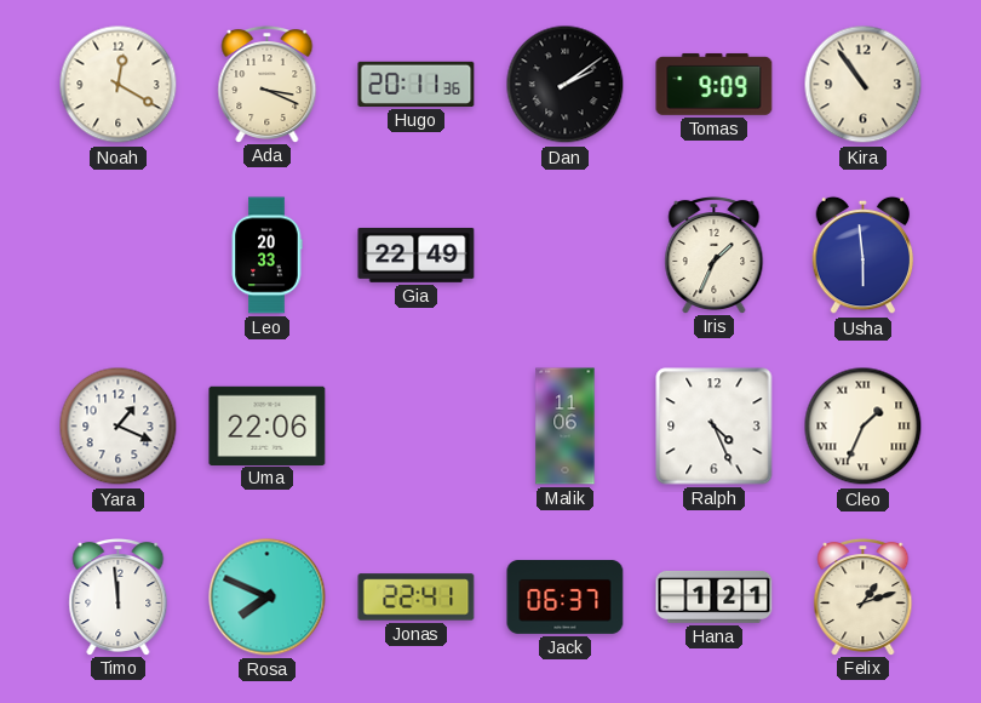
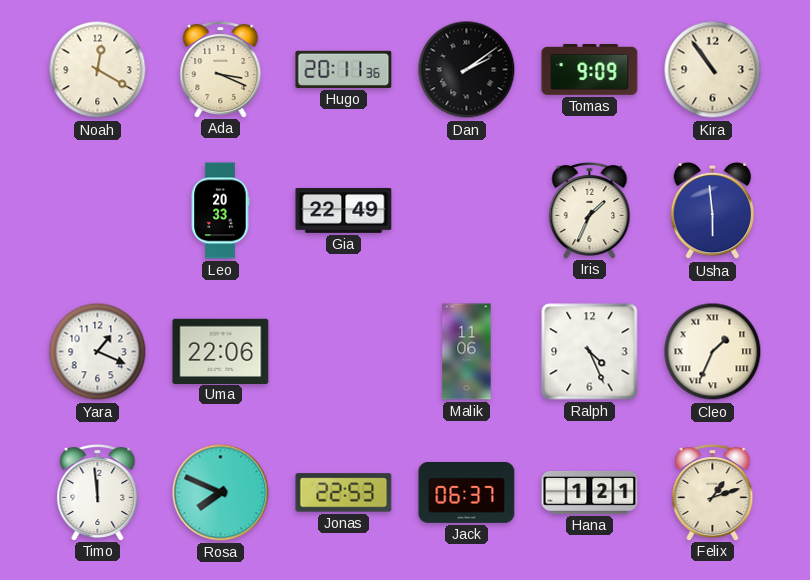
Jonas: 22:41 -> 22:53 (344, 493)
